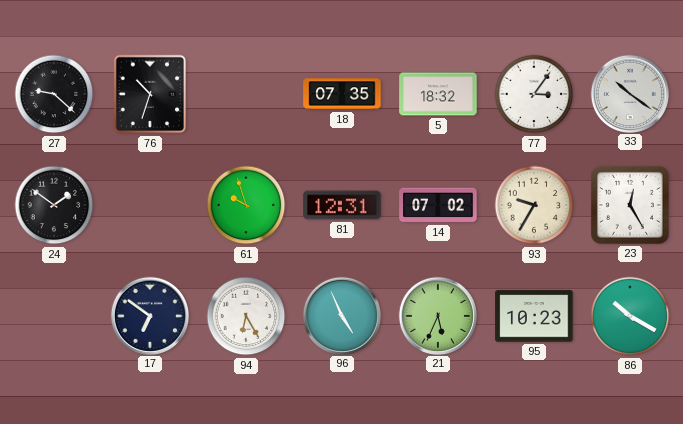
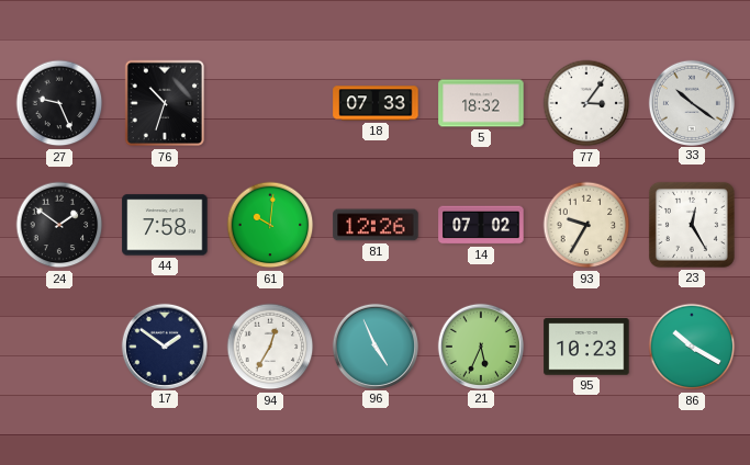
27: 9:22 -> 9:26 (59, 103)
18: 07:35 -> 07:33 (376, 103)
44: none -> 7:58 (165, 225)
61: 9:57 -> 10:01 (270, 225)
81: 12:31 -> 12:26 (376, 225)
17: 6:51 -> 1:51 (164, 345)
94: 6:25 -> 12:35 (270, 347)
